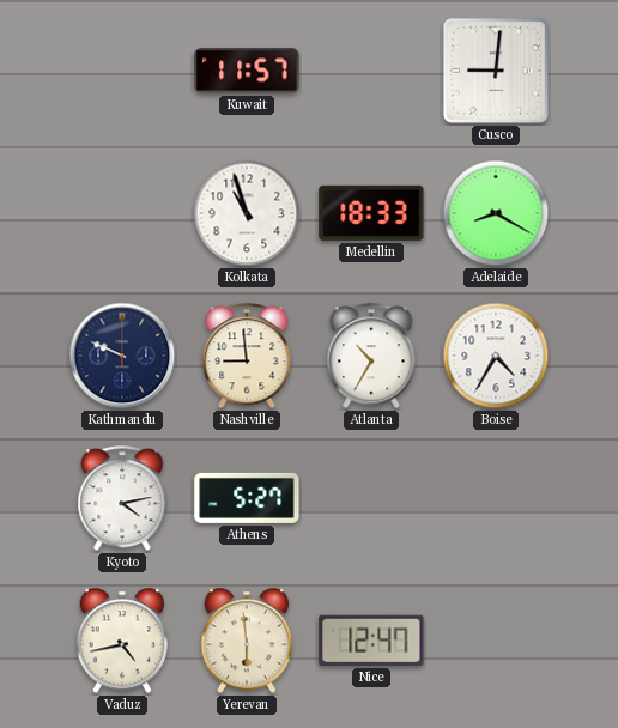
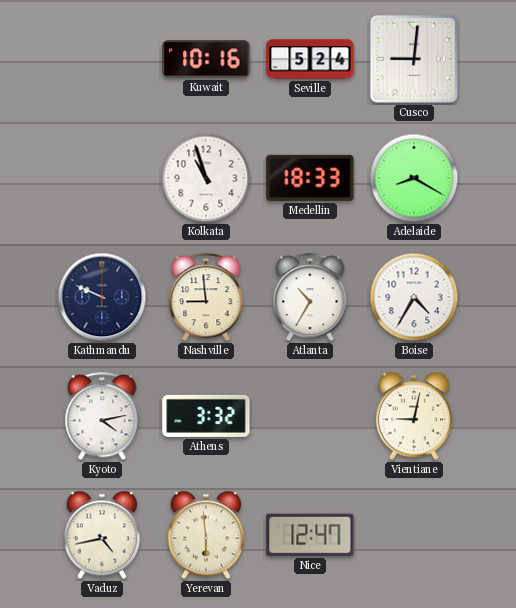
Kuwait: 11:57 -> 10:16 (206, 59)
Seville: none -> 5:24 (310, 59)
Athens: 5:27 -> 3:32 (206, 416)
Vientiane: none -> 9:02 (414, 416)
